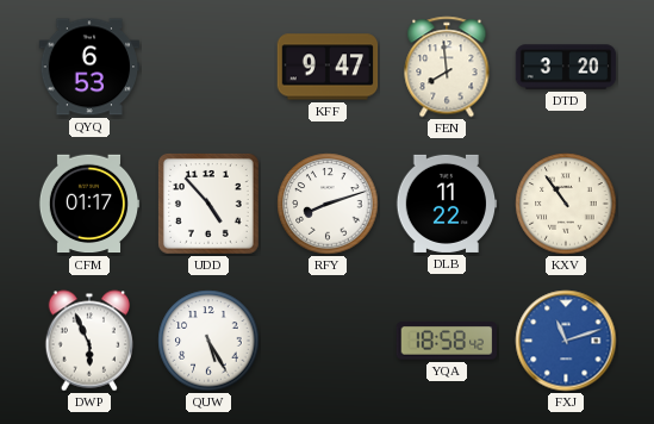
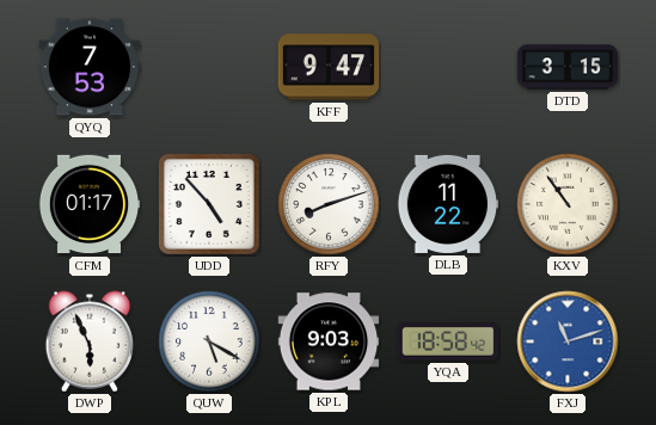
QYQ: 6:53 -> 7:53 (90, 67)
FEN: 7:59 -> none (447, 67)
DTD: 3:20 -> 3:15 (568, 67)
QUW: 5:25 -> 5:20 (209, 341)
KPL: none -> 9:03 (329, 341)
